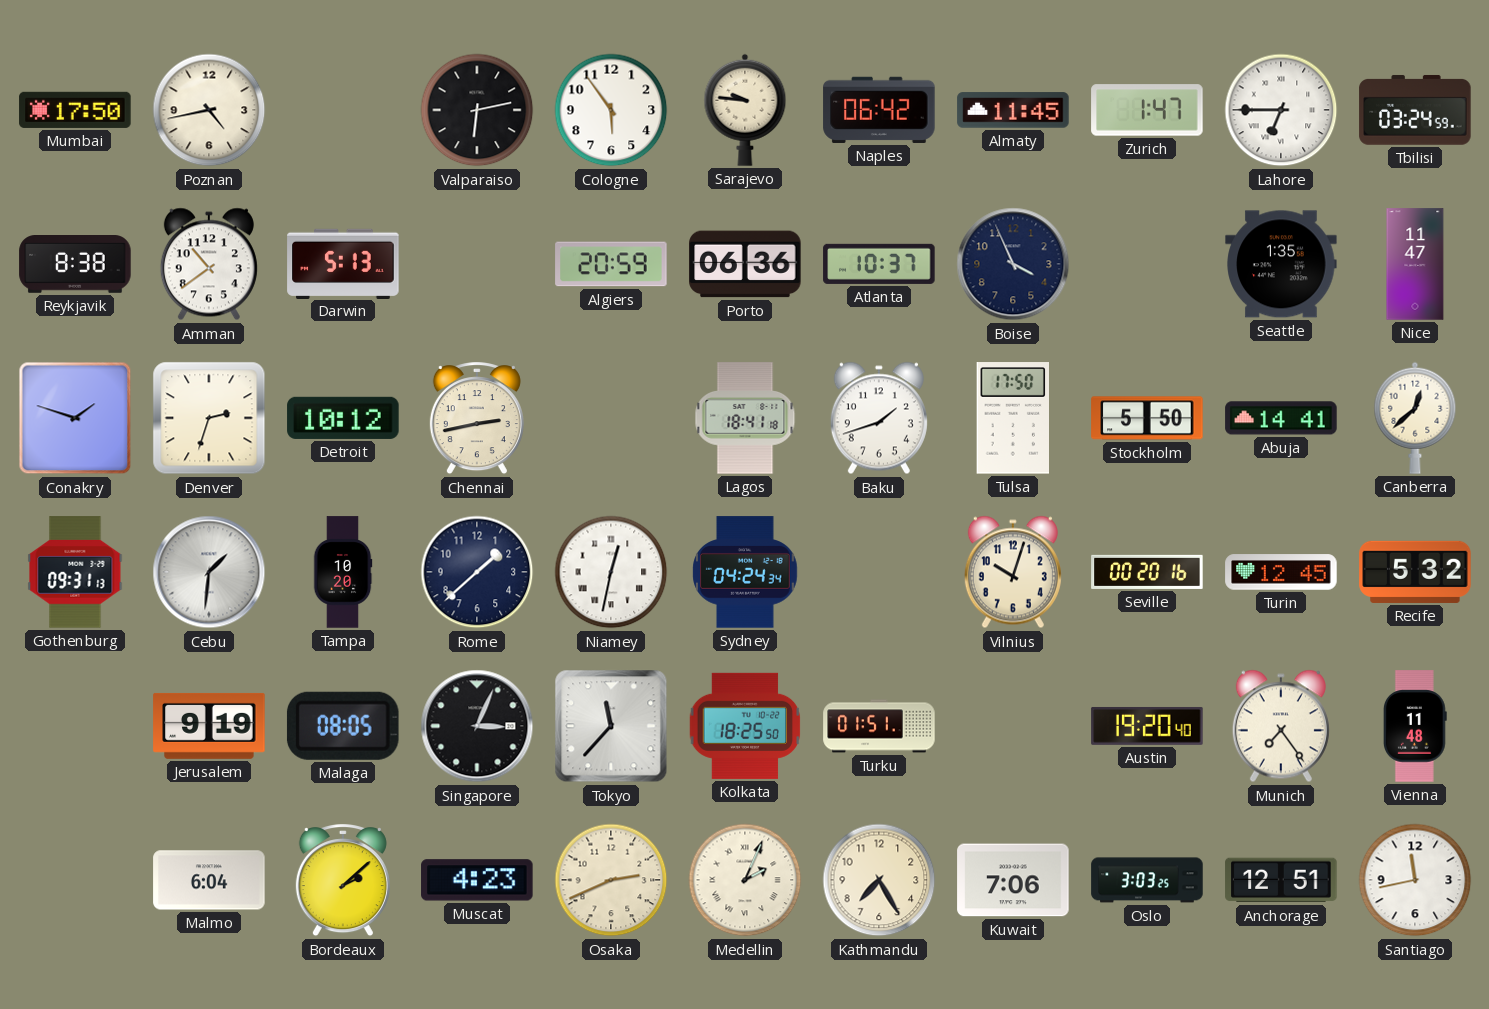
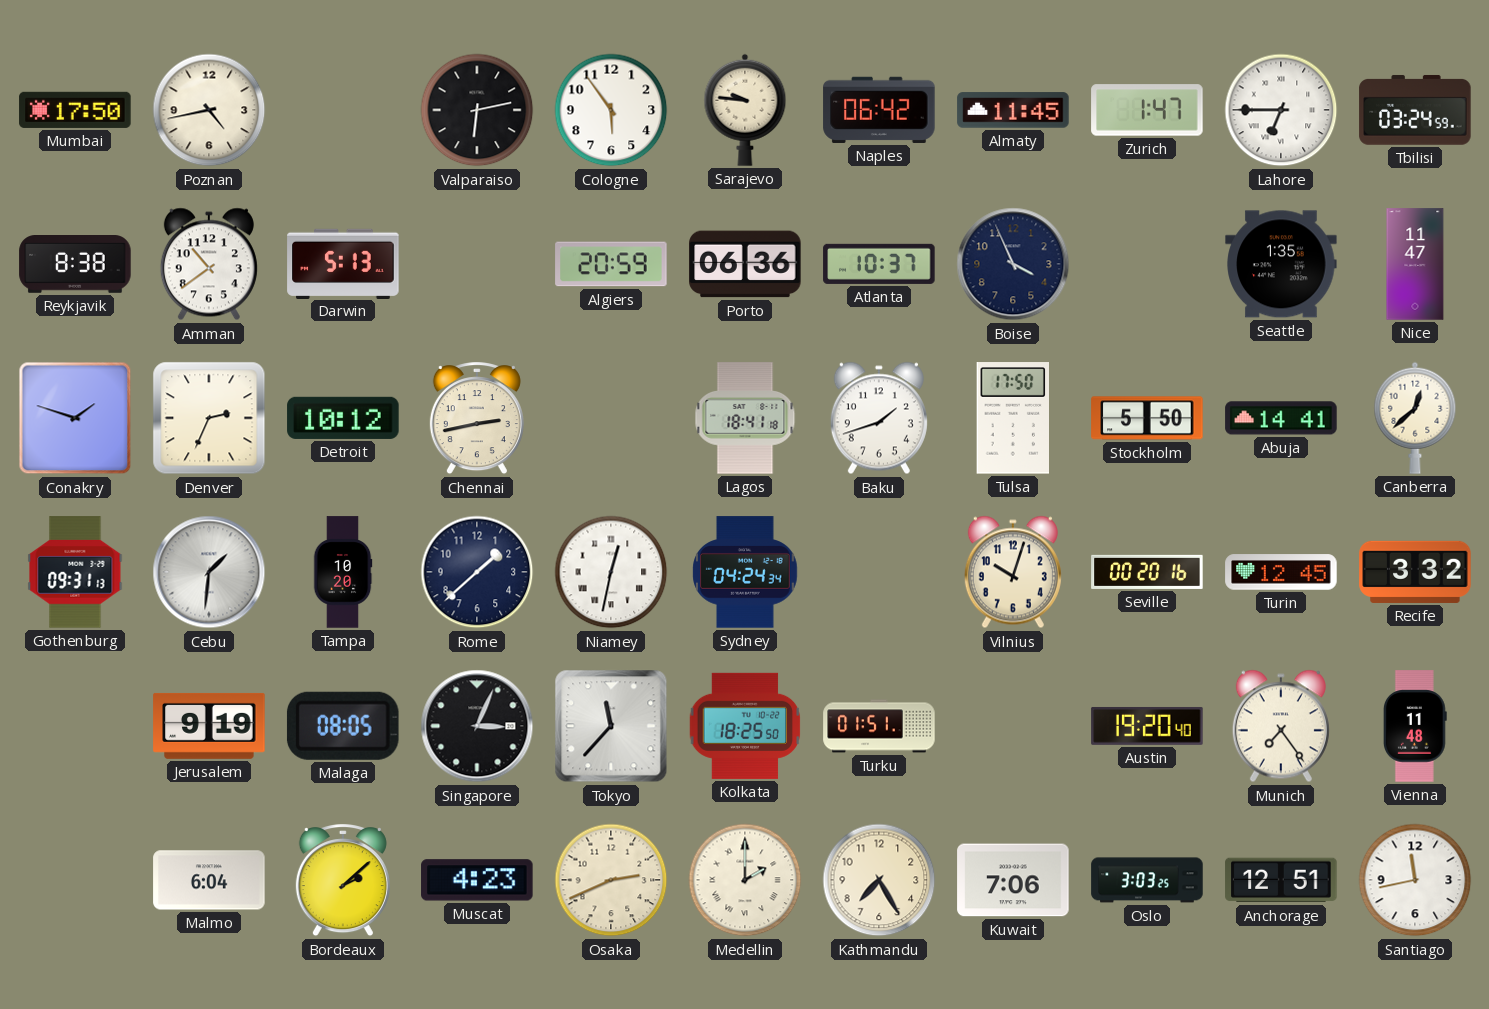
Denver: 2:33 -> 2:34 (209, 418)
Recife: 5:32 -> 3:32 (1415, 572)
Medellin: 2:04 -> 2:00 (745, 880)
